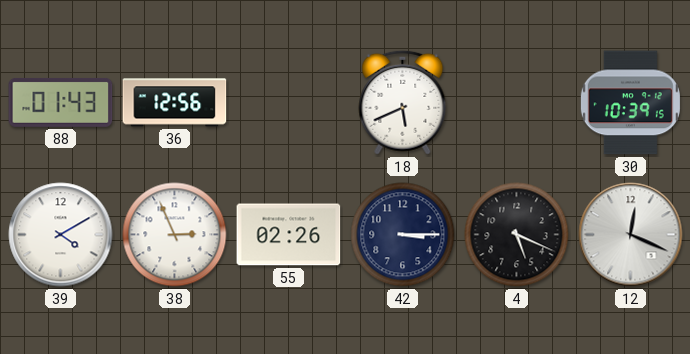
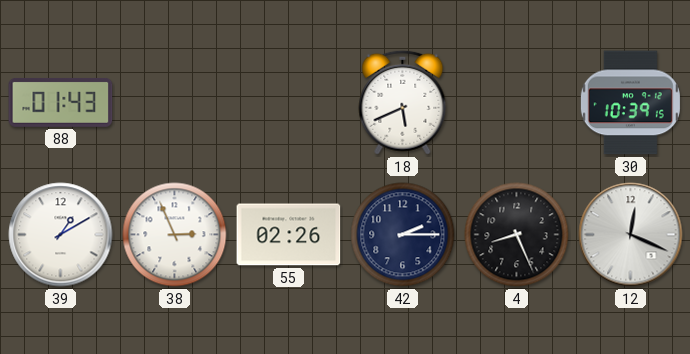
36: 12:56 -> none (175, 103)
39: 4:10 -> 1:10 (61, 235)
42: 3:15 -> 2:15 (403, 235)
4: 5:19 -> 8:26 (517, 235)
